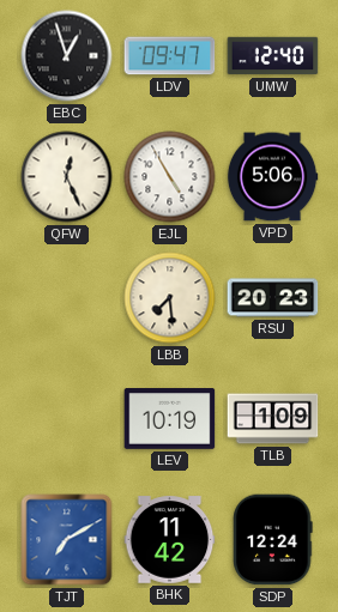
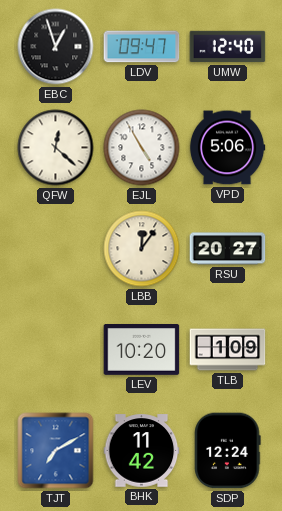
QFW: 12:26 -> 12:22 (56, 148)
LBB: 7:29 -> 12:06 (142, 249)
RSU: 20:23 -> 20:27 (228, 249)
LEV: 10:19 -> 10:20 (142, 350)
